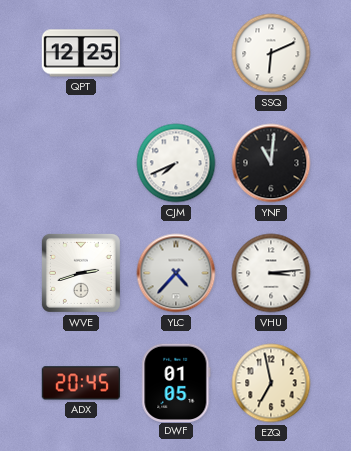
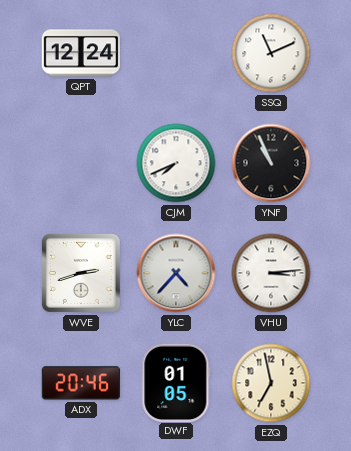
QPT: 12:25 -> 12:24 (80, 53)
SSQ: 6:11 -> 11:11 (271, 53)
YNF: 11:01 -> 10:56 (271, 163)
ADX: 20:45 -> 20:46 (80, 383)
